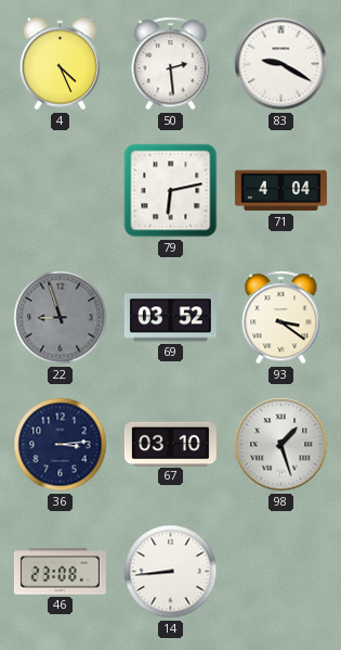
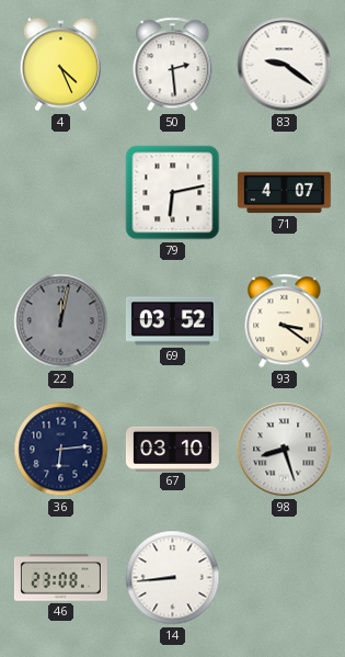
83: 9:20 -> 9:21 (285, 65)
71: 4:04 -> 4:07 (284, 193)
22: 8:57 -> 12:02 (61, 321)
36: 3:14 -> 6:14 (61, 450)
98: 1:27 -> 8:27 (285, 450)
